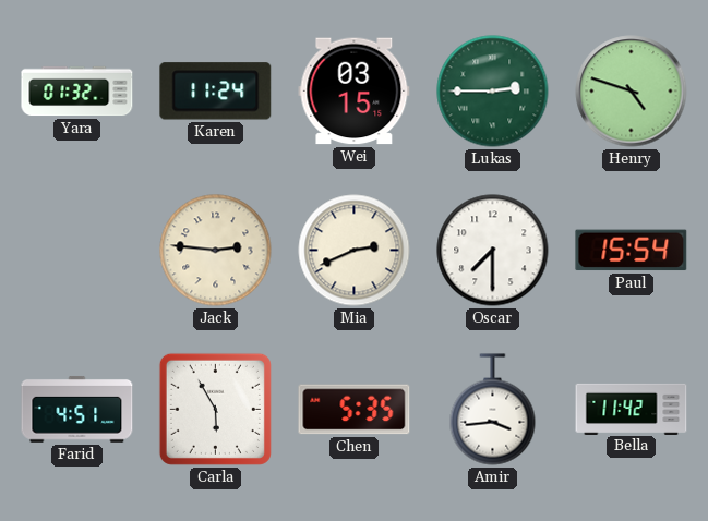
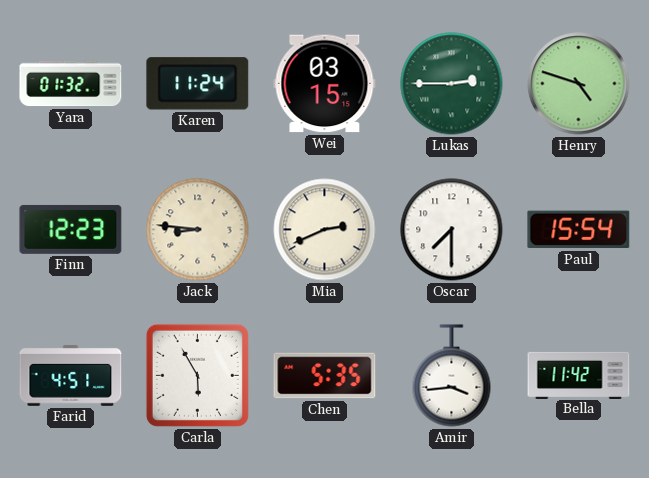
Finn: none -> 12:23 (71, 229)
Jack: 2:46 -> 8:46 (198, 230)
